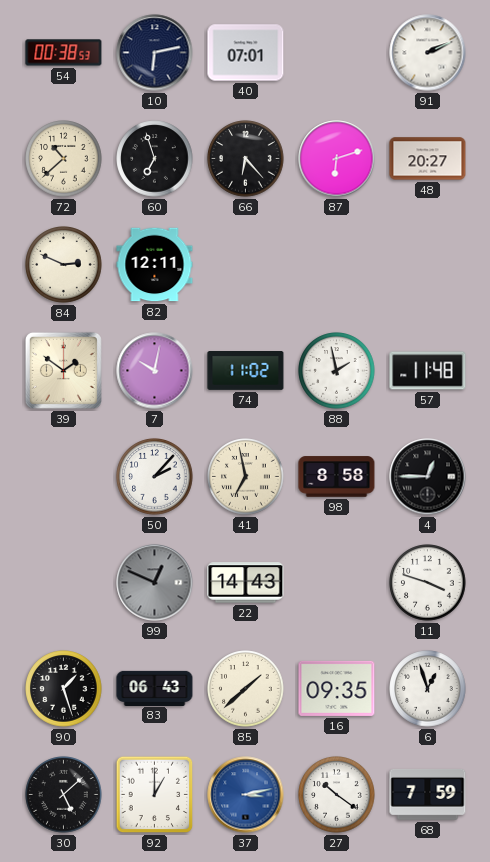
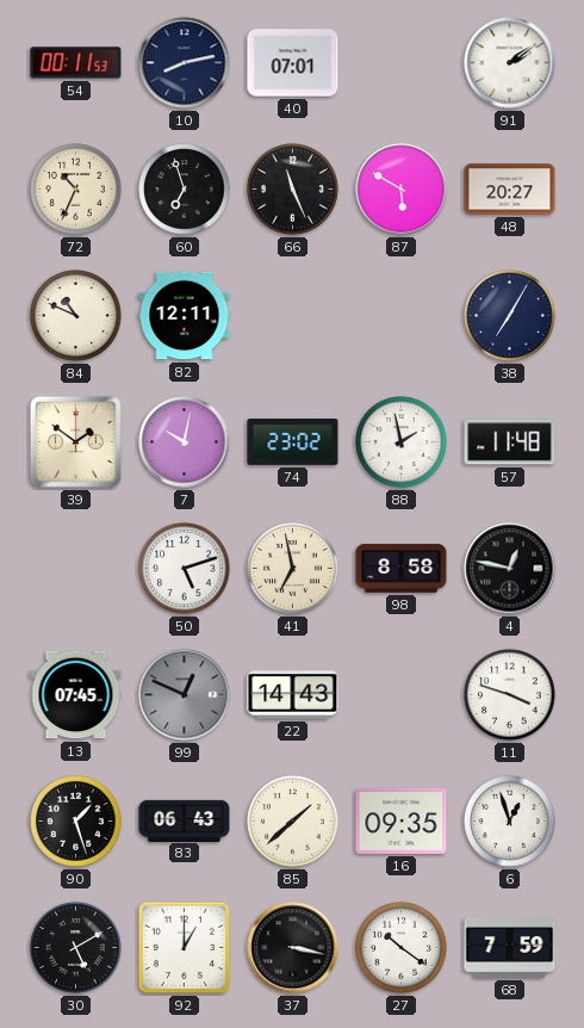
54: 00:38 -> 00:11 (76, 63)
10: 6:13 -> 8:13 (185, 63)
91: 2:11 -> 2:09 (510, 63)
72: 10:38 -> 10:34 (76, 190)
66: 6:23 -> 11:26 (293, 190)
87: 6:12 -> 5:50 (402, 190)
84: 2:49 -> 10:49 (76, 316)
38: none -> 7:05 (510, 316)
74: 11:02 -> 23:02 (293, 442)
50: 2:07 -> 5:12 (185, 569)
4: 12:45 -> 12:47 (510, 569)
13: none -> 07:45 (76, 695)
30: 5:08 -> 5:10 (76, 948)
37: 3:13 -> 3:17 (293, 948)
37 dial: blue -> black (293, 948)
